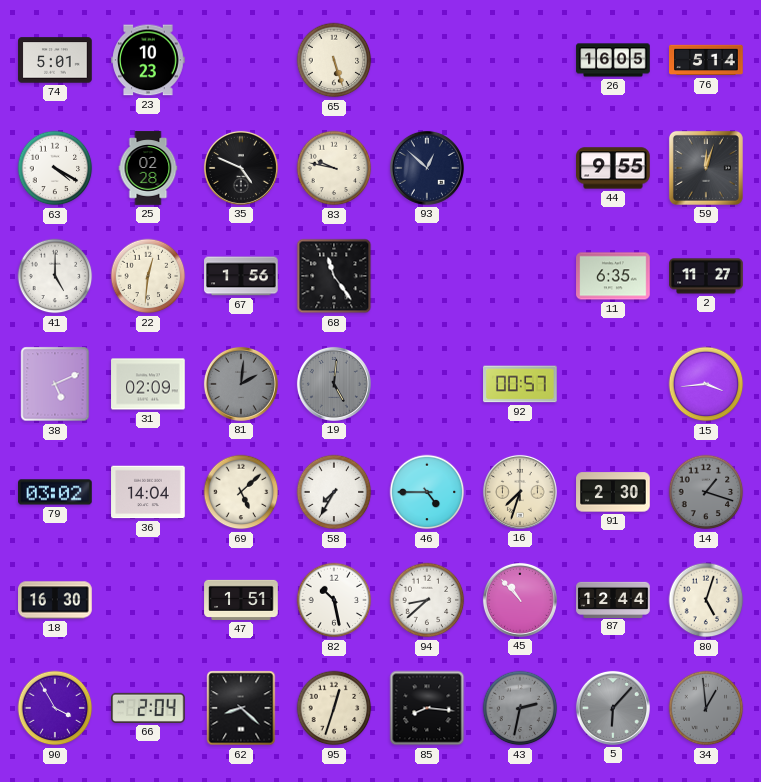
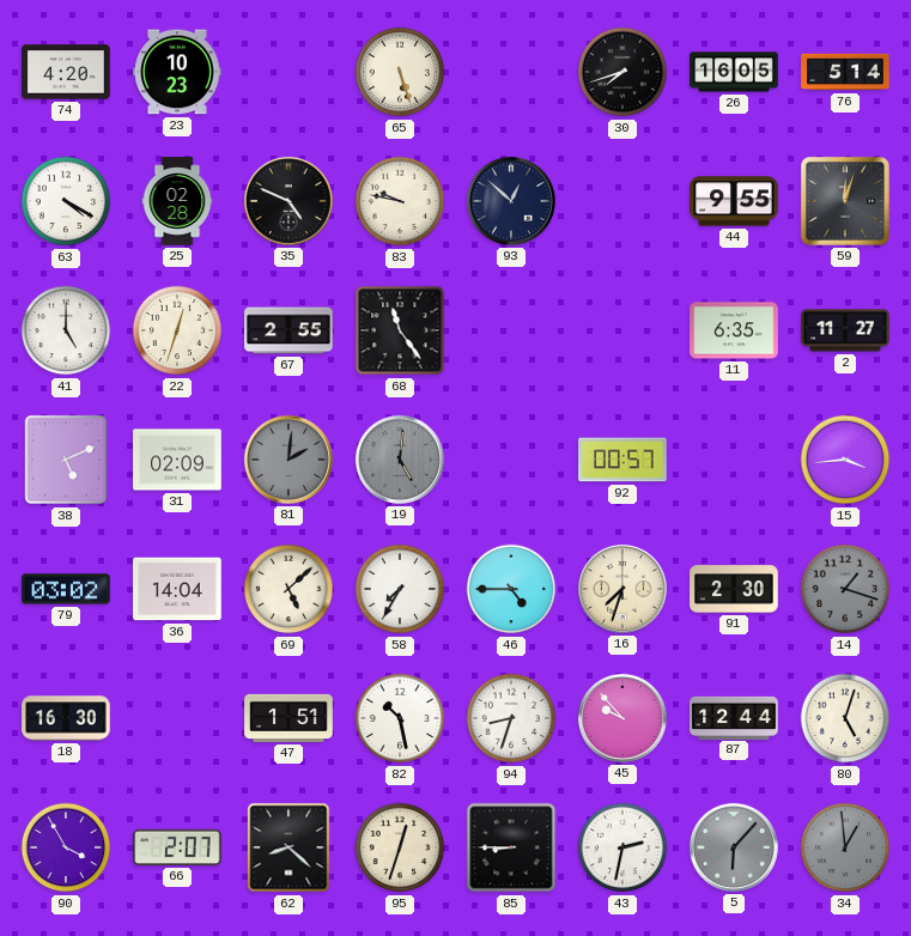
74: 5:01 -> 4:20 (66, 72)
30: none -> 7:42 (622, 72)
22: 12:31 -> 12:33 (177, 330)
67: 1:56 -> 2:55 (289, 330)
94: 8:38 -> 8:33 (511, 718)
45: 10:53 -> 9:53 (622, 718)
66: 2:04 -> 2:07 (177, 847)
85: 8:16 -> 8:45 (511, 847)
43 dial: grey -> white (622, 847)
